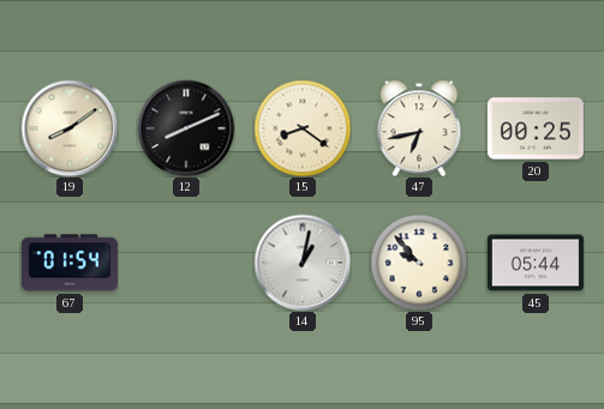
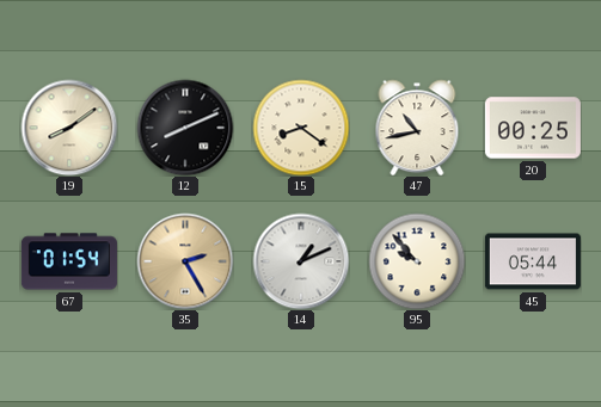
47: 6:43 -> 10:43 (417, 128)
35: none -> 2:25 (185, 261)
14: 1:02 -> 1:11 (301, 261)
